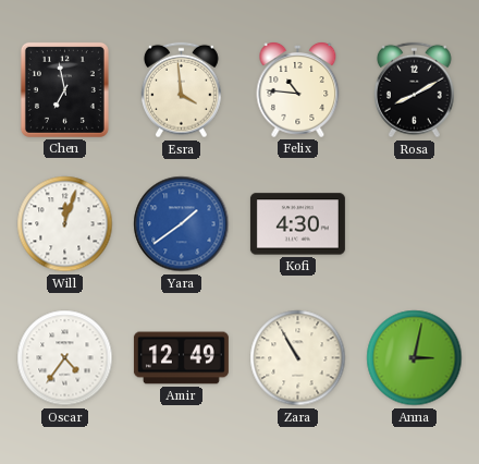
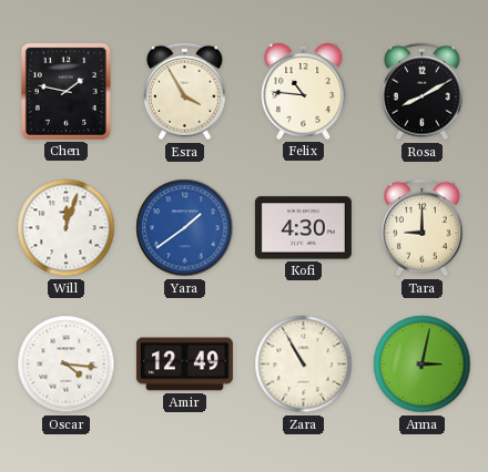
Chen: 6:58 -> 1:47 (65, 91)
Esra: 3:59 -> 3:55 (185, 92)
Tara: none -> 9:00 (423, 228)
Oscar: 4:36 -> 4:16 (67, 365)
